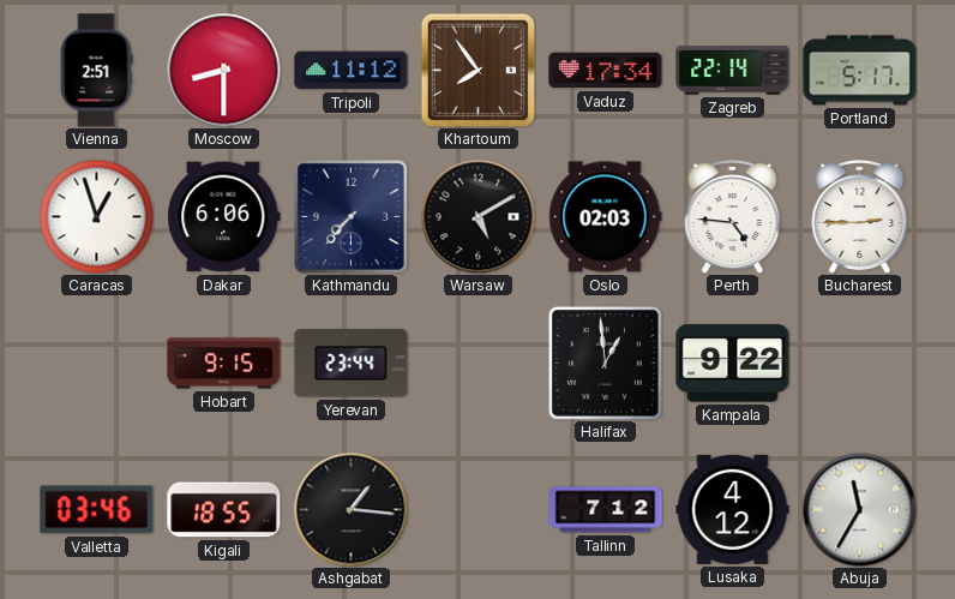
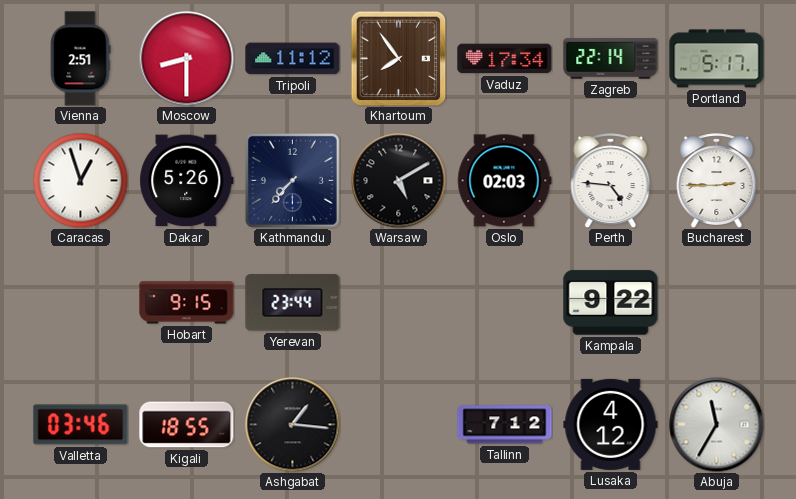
Dakar: 6:06 -> 5:26 (187, 181)
Halifax: 12:59 -> none (605, 363)
